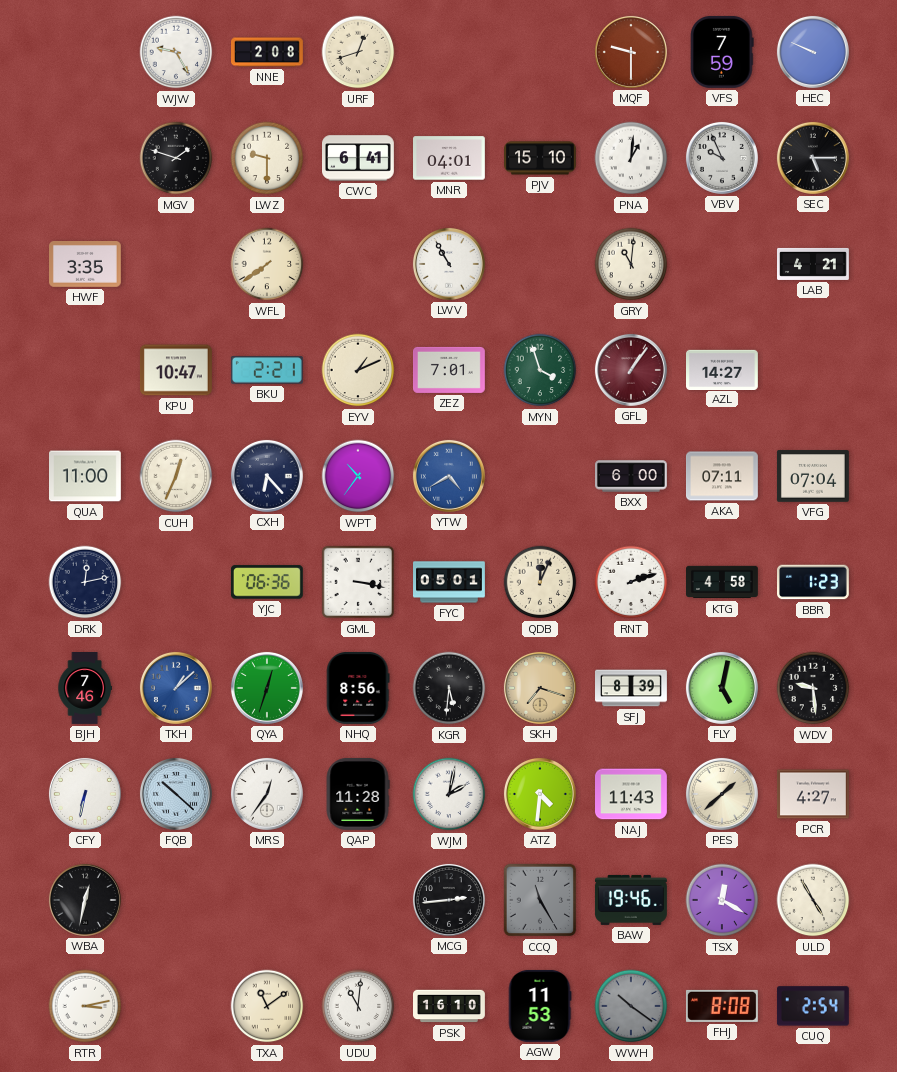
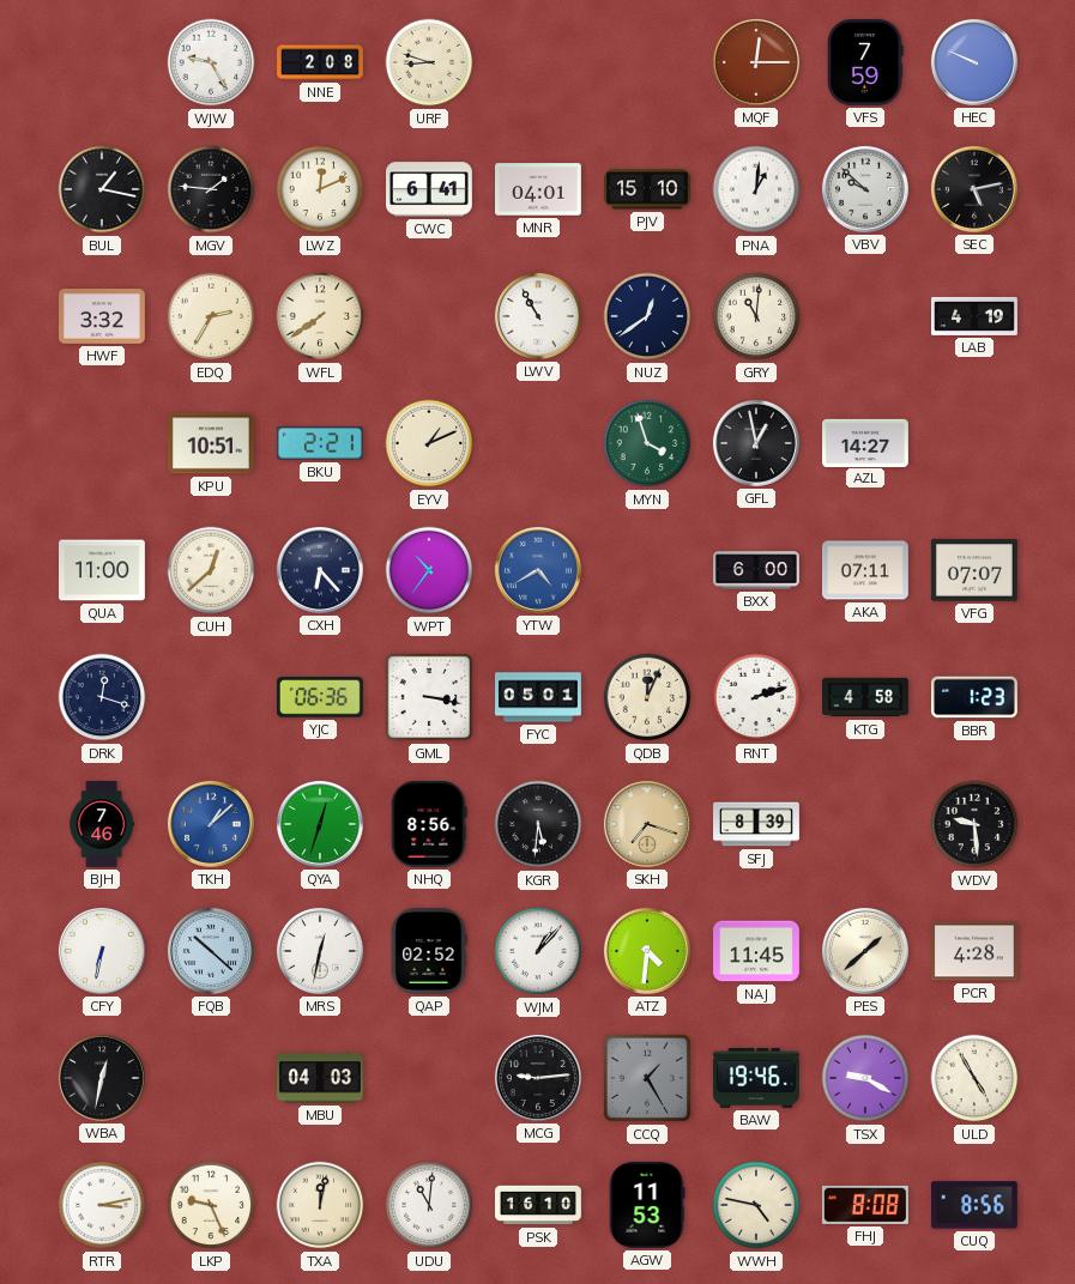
URF: 12:42 -> 8:48 (429, 62)
MQF: 9:30 -> 12:15 (756, 62)
BUL: none -> 1:17 (102, 189)
MGV: 1:48 -> 1:46 (211, 189)
LWZ: 9:30 -> 12:11 (320, 189)
VBV: 9:56 -> 9:52 (865, 189)
SEC: 5:15 -> 5:13 (974, 189)
HWF: 3:35 -> 3:32 (103, 317)
EDQ: none -> 2:35 (211, 316)
NUZ: none -> 12:39 (647, 316)
LAB: 4:21 -> 4:19 (976, 316)
KPU: 10:47 -> 10:51 (211, 443)
ZEZ: 7:01 -> none (450, 370)
GFL: 1:06 -> 12:58 (756, 443)
GFL dial: burgundy -> black (756, 443)
CUH: 12:34 -> 12:38 (211, 570)
VFG: 07:04 -> 07:07 (974, 570)
DRK: 12:13 -> 12:18 (102, 697)
FLY: 5:02 -> none (722, 688)
MRS: 12:36 -> 12:32 (320, 951)
QAP: 11:28 -> 02:52 (429, 951)
WJM: 2:02 -> 1:07 (538, 951)
NAJ: 11:43 -> 11:45 (757, 951)
PCR: 4:27 -> 4:28 (976, 951)
MBU: none -> 04:03 (320, 1078)
MCG: 2:44 -> 9:14 (538, 1078)
CCQ: 11:25 -> 1:25 (647, 1078)
TSX: 12:20 -> 9:20 (865, 1078)
LKP: none -> 9:26 (211, 1205)
TXA: 11:09 -> 12:02 (320, 1205)
WWH: 10:21 -> 4:47 (756, 1205)
WWH dial: grey -> cream (756, 1205)
CUQ: 2:54 -> 8:56 (974, 1205)
